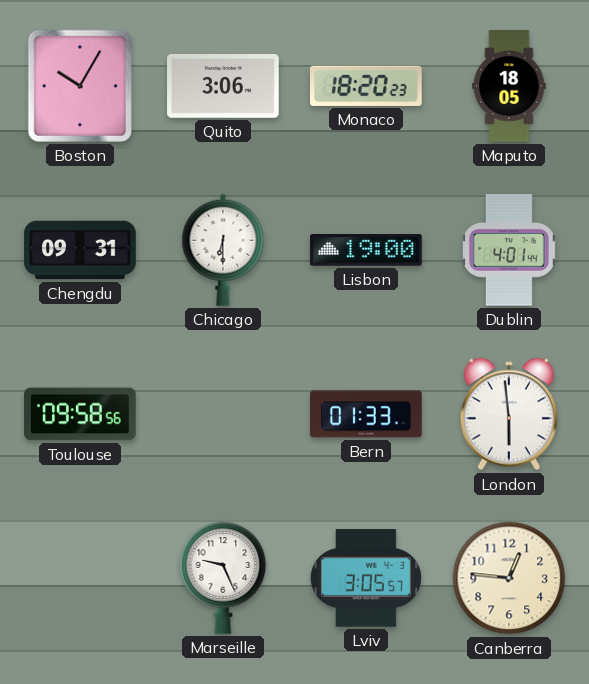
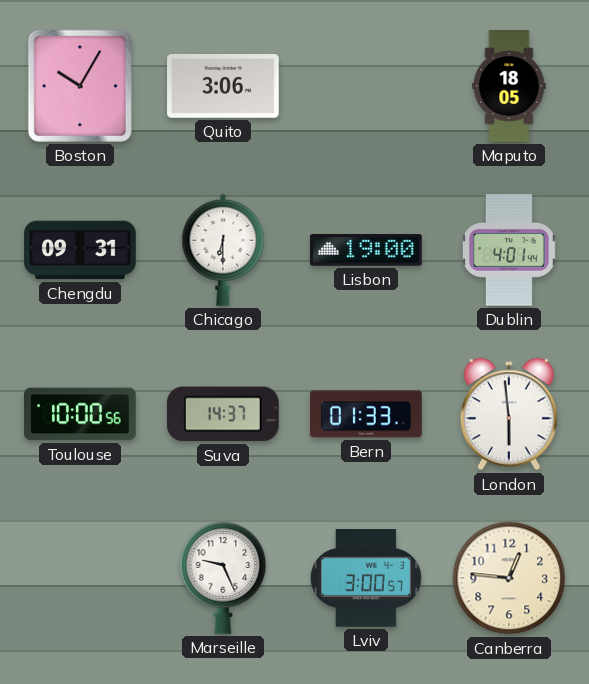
Monaco: 18:20 -> none (367, 86)
Toulouse: 09:58 -> 10:00 (80, 414)
Suva: none -> 14:37 (224, 414)
Lviv: 3:05 -> 3:00 (366, 578)
